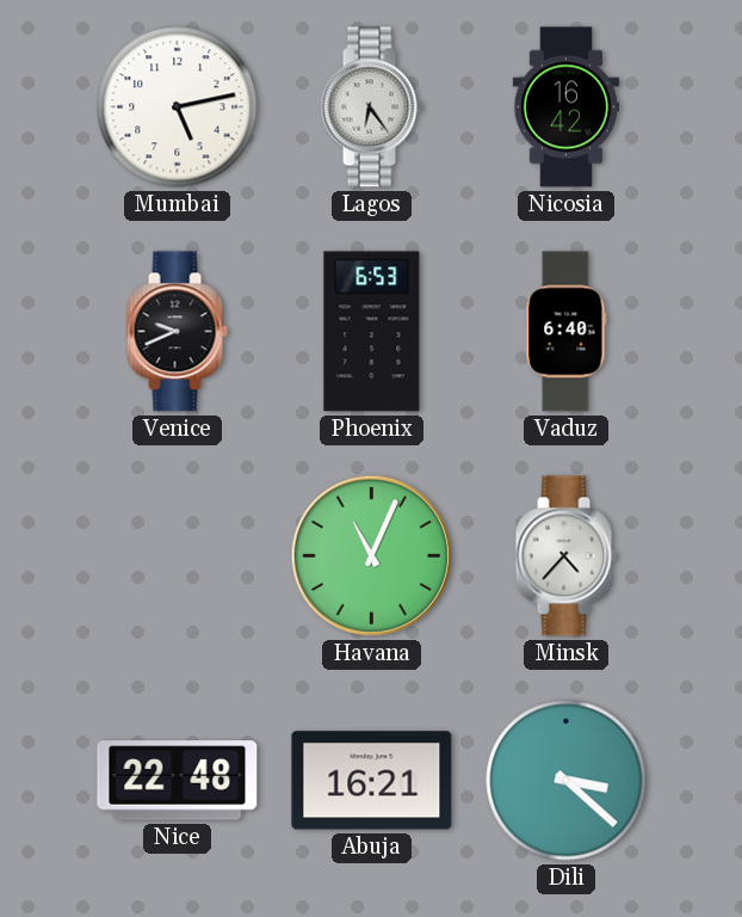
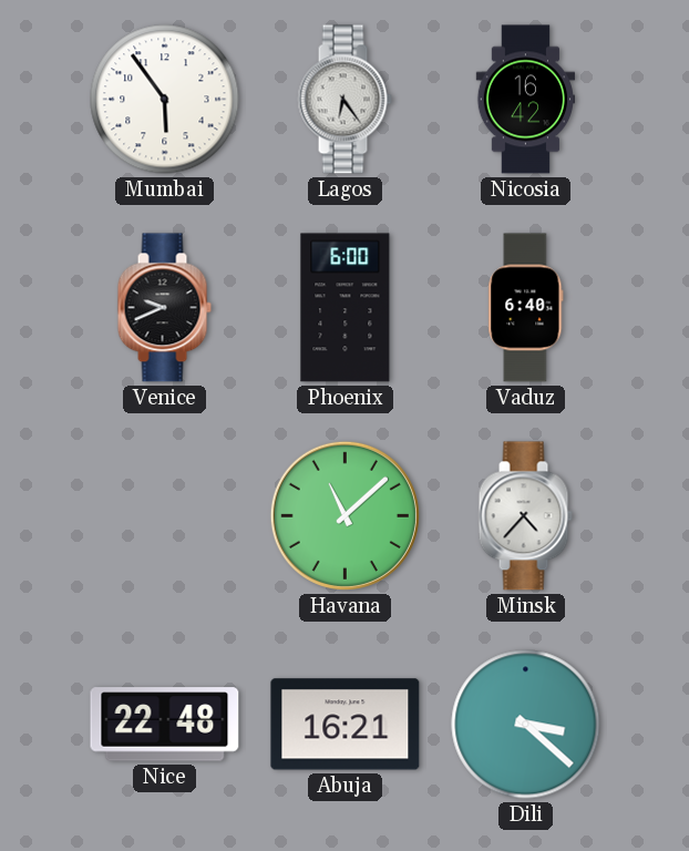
Mumbai: 5:13 -> 5:54 (165, 100)
Phoenix: 6:53 -> 6:00 (346, 308)
Havana: 11:04 -> 11:08 (344, 515)
